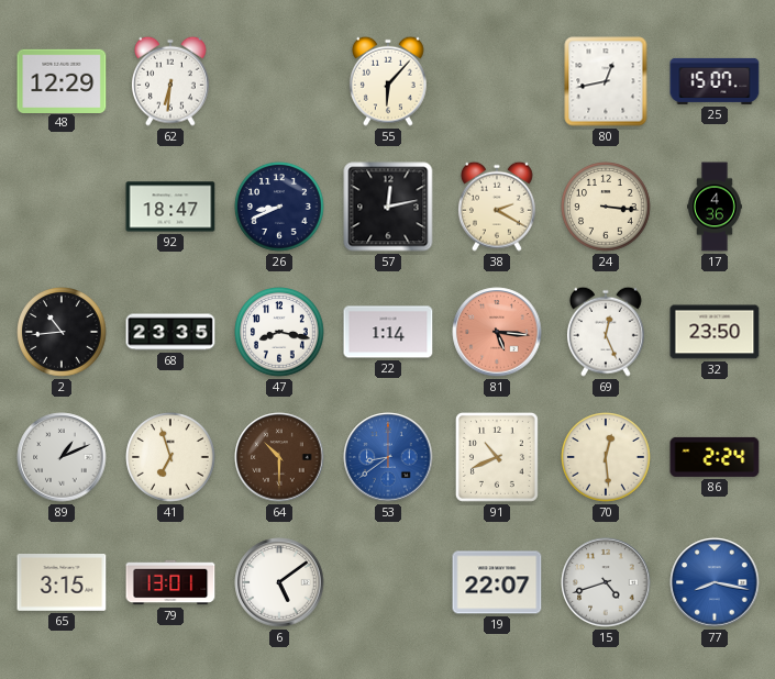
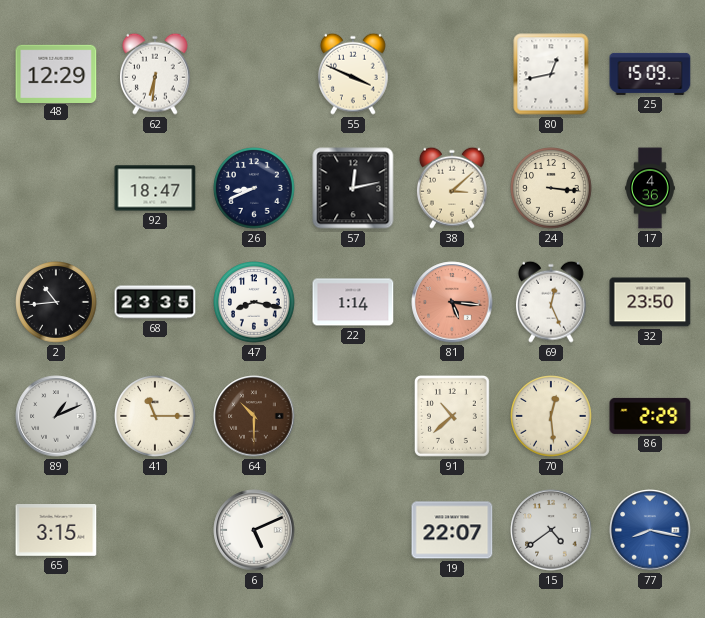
55: 6:07 -> 3:49 (353, 74)
25: 15:07 -> 15:09 (650, 74)
38: 2:20 -> 3:08 (452, 188)
41: 6:57 -> 11:15 (155, 416)
53: 8:39 -> none (388, 457)
91: 10:41 -> 10:38 (452, 416)
86: 2:24 -> 2:29 (650, 416)
79: 13:01 -> none (170, 582)
6: 5:09 -> 5:11 (254, 530)
15: 4:42 -> 4:39 (551, 530)
